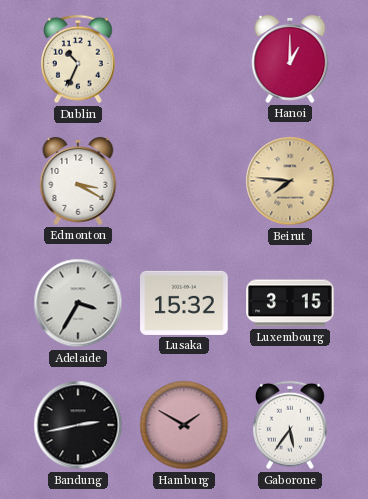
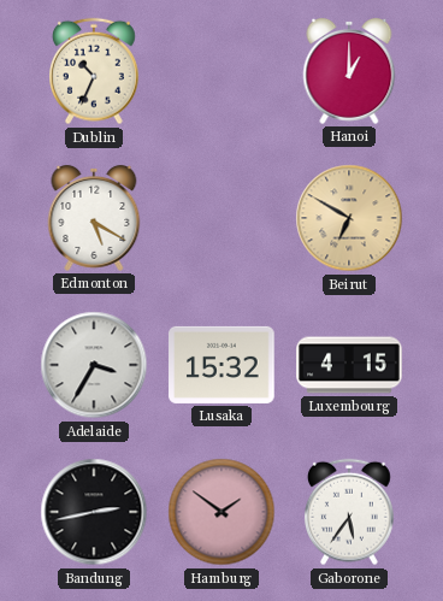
Edmonton: 3:20 -> 5:20 (94, 218)
Beirut: 7:46 -> 6:50 (349, 218)
Luxembourg: 3:15 -> 4:15 (349, 365)
Hamburg: 1:50 -> 1:51 (221, 512)
